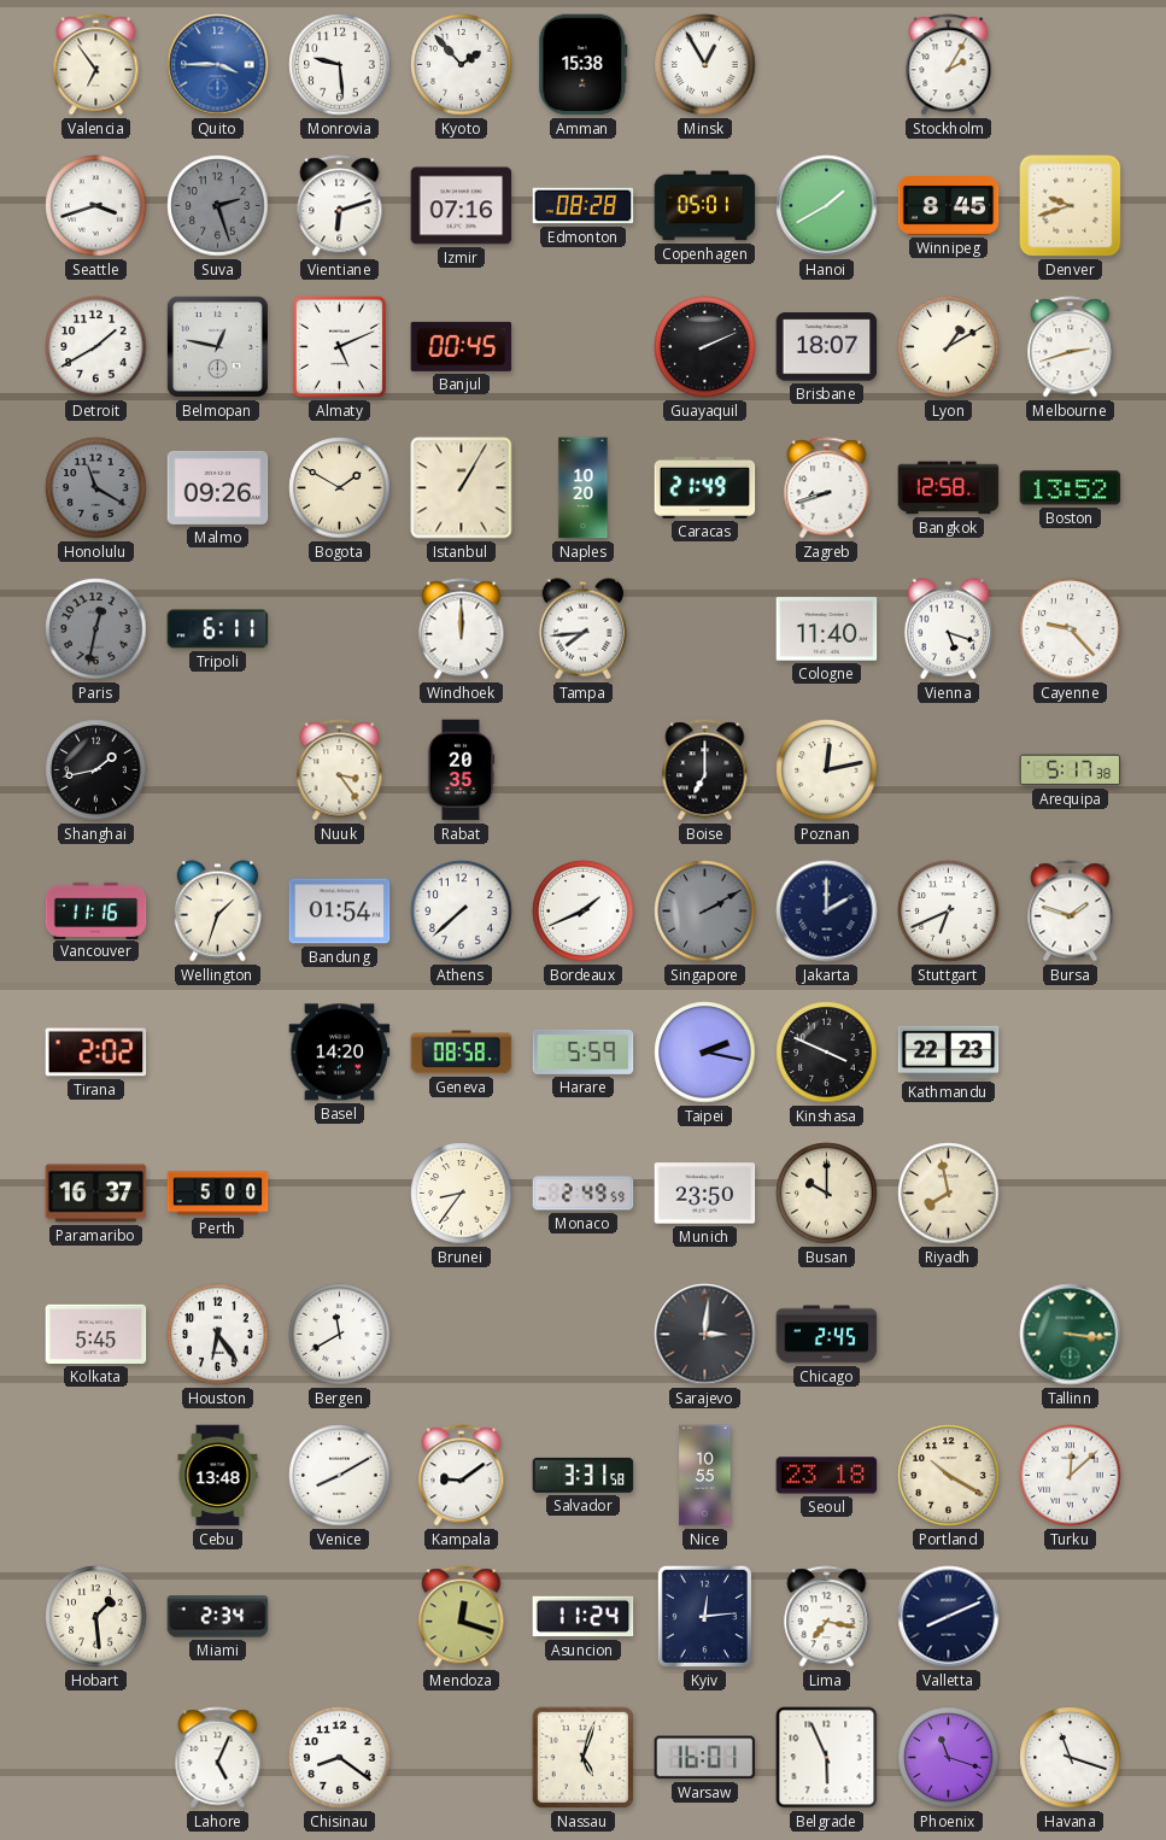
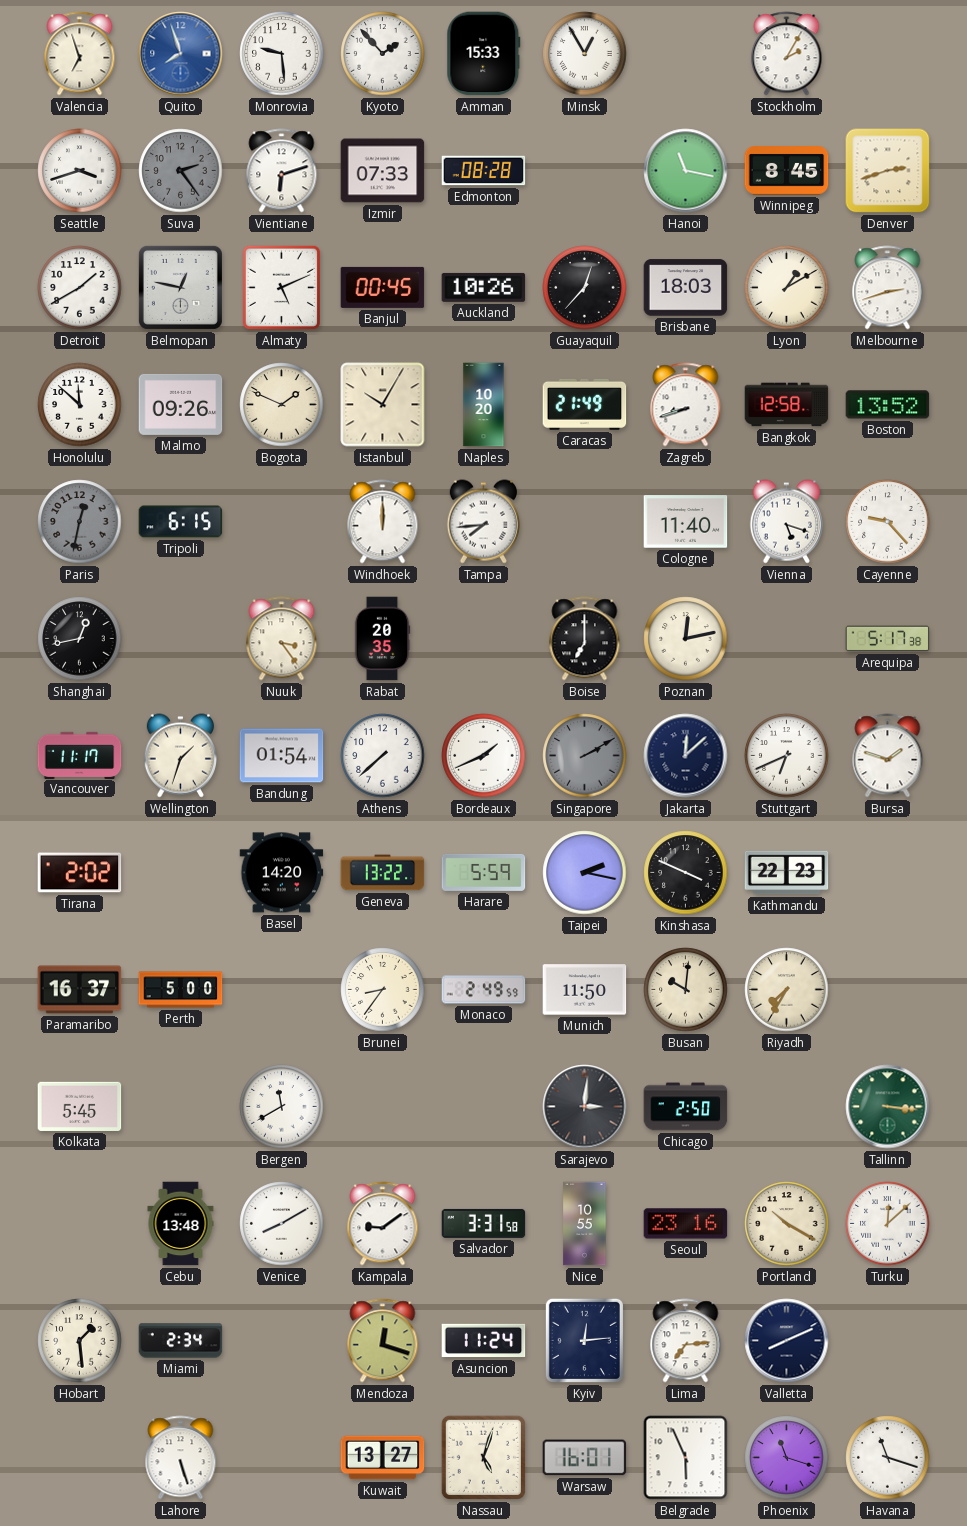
Valencia: 6:54 -> 6:57 (80, 54)
Quito: 3:45 -> 7:57 (181, 54)
Amman: 15:38 -> 15:33 (484, 54)
Suva: 2:27 -> 2:24 (181, 171)
Izmir: 07:16 -> 07:33 (383, 171)
Copenhagen: 05:01 -> none (705, 206)
Hanoi: 1:40 -> 11:17 (686, 171)
Denver: 9:42 -> 2:42 (888, 171)
Auckland: none -> 10:26 (484, 287)
Guayaquil: 2:11 -> 12:37 (585, 288)
Brisbane: 18:07 -> 18:03 (686, 288)
Honolulu: 11:20 -> 11:52 (80, 405)
Honolulu dial: grey -> white (80, 405)
Bogota: 1:50 -> 1:49 (282, 405)
Istanbul: 1:05 -> 10:05 (383, 405)
Tripoli: 6:11 -> 6:15 (181, 522)
Shanghai: 1:43 -> 12:43 (80, 639)
Vancouver: 11:16 -> 11:17 (80, 755)
Jakarta: 2:00 -> 12:08 (686, 756)
Geneva: 08:58 -> 13:22 (383, 873)
Munich: 23:50 -> 11:50 (585, 990)
Busan: 10:00 -> 10:01 (686, 990)
Riyadh: 7:58 -> 7:35 (787, 990)
Houston: 6:24 -> none (218, 1335)
Chicago: 2:45 -> 2:50 (686, 1107)
Seoul: 23:18 -> 23:16 (686, 1224)
Lima: 7:17 -> 7:14 (686, 1341)
Lahore: 5:04 -> 5:27 (181, 1458)
Chisinau: 8:21 -> none (340, 1758)
Kuwait: none -> 13:27 (383, 1458)
